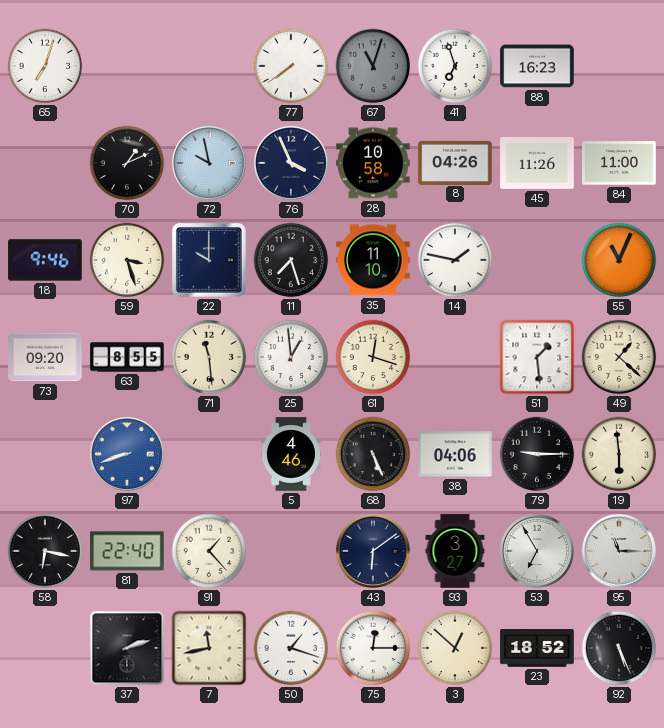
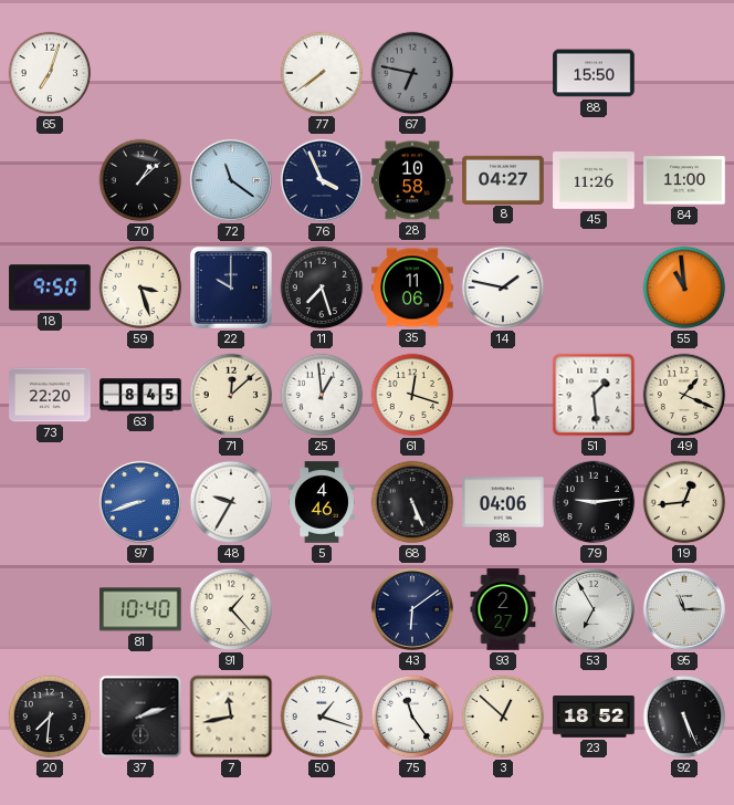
67: 11:03 -> 6:47 (412, 73)
41: 6:57 -> none (455, 66)
88: 16:23 -> 15:50 (594, 73)
70: 1:11 -> 1:08 (140, 180)
72: 9:58 -> 11:21 (231, 180)
8: 04:26 -> 04:27 (503, 179)
18: 9:46 -> 9:50 (50, 287)
35: 11:10 -> 11:06 (412, 287)
55: 11:04 -> 10:59 (684, 287)
73: 09:20 -> 22:20 (50, 395)
63: 8:55 -> 8:45 (140, 395)
71: 11:29 -> 12:08 (231, 395)
49: 1:22 -> 1:19 (684, 395)
48: none -> 9:35 (231, 502)
79: 9:15 -> 9:14 (594, 502)
19: 5:59 -> 12:44 (684, 502)
58: 6:17 -> none (45, 551)
81: 22:40 -> 10:40 (140, 609)
93: 3:27 -> 2:27 (503, 609)
20: none -> 7:31 (50, 717)
75: 12:15 -> 11:24 (412, 717)
